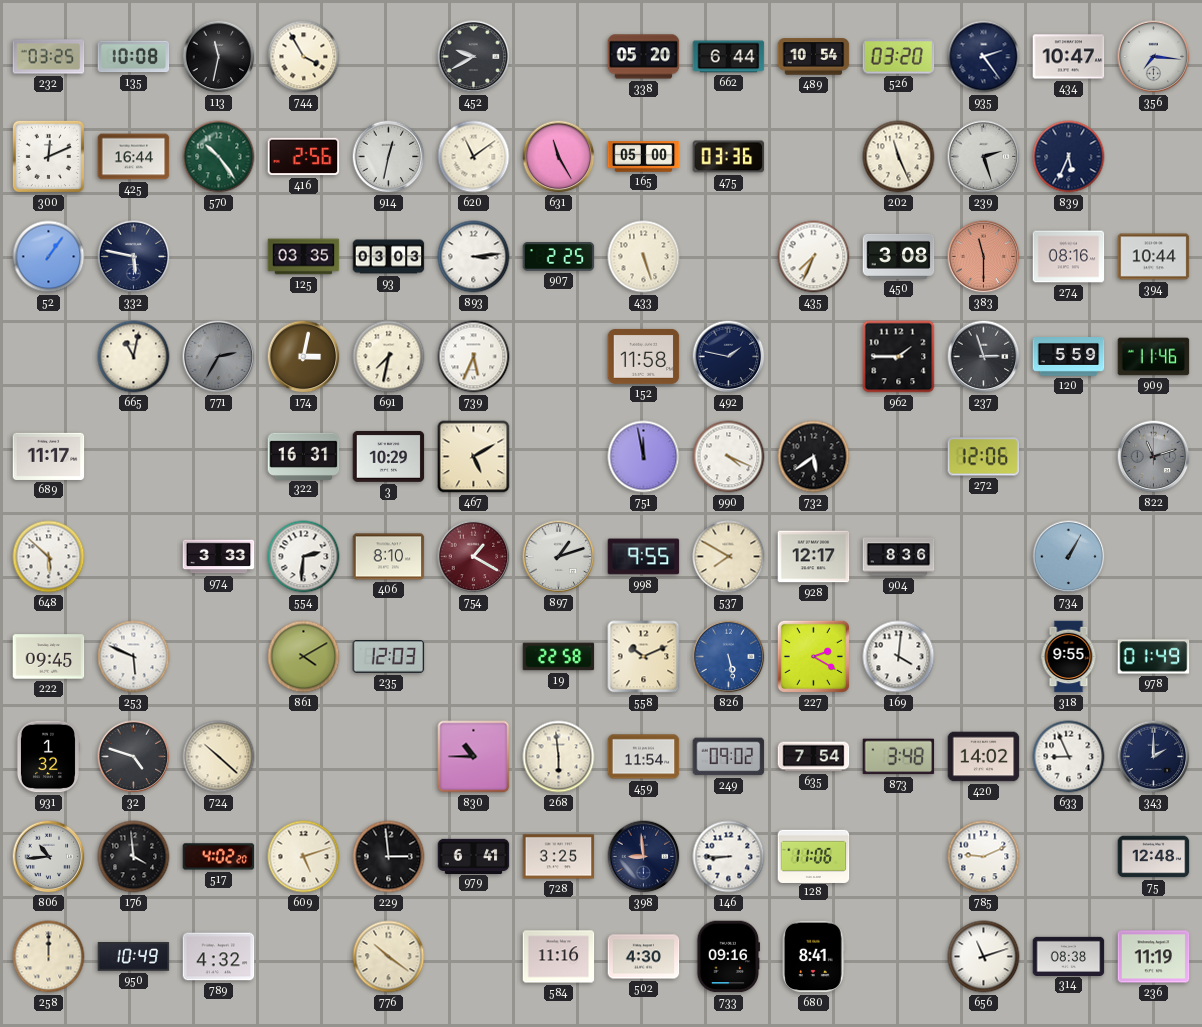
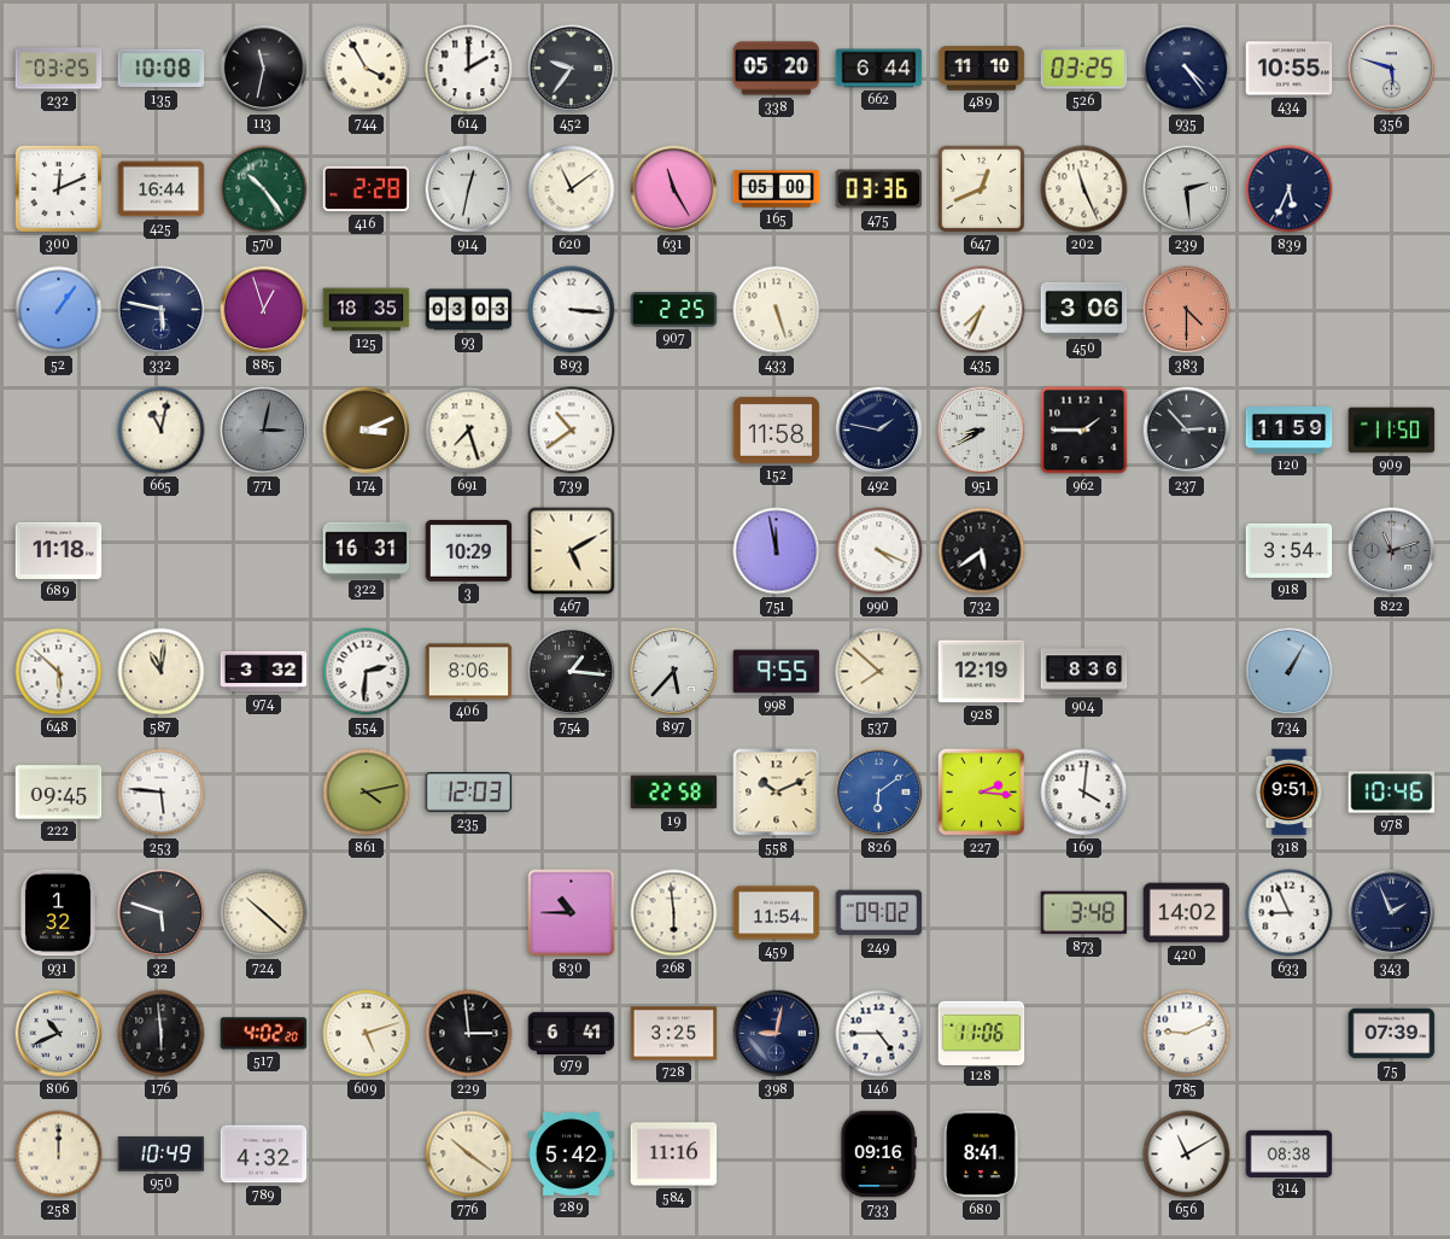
614: none -> 2:00 (469, 69)
452: 9:40 -> 9:36 (572, 69)
489: 10:54 -> 11:10 (982, 69)
526: 03:20 -> 03:25 (1084, 69)
935: 2:24 -> 4:24 (1187, 69)
434: 10:47 -> 10:55 (1290, 69)
356: 7:16 -> 5:48 (1392, 69)
416: 2:56 -> 2:28 (367, 189)
647: none -> 12:41 (981, 188)
239: 2:27 -> 2:29 (1187, 189)
885: none -> 12:57 (264, 310)
125: 03:35 -> 18:35 (367, 310)
893: 3:14 -> 3:16 (572, 310)
450: 3:08 -> 3:06 (1084, 309)
383: 11:30 -> 4:30 (1187, 310)
274: 08:16 -> none (1069, 257)
394: 10:44 -> none (1154, 257)
771: 2:35 -> 3:02 (264, 431)
174: 3:02 -> 3:11 (367, 431)
691: 7:32 -> 7:27 (469, 431)
739: 5:34 -> 10:39 (572, 431)
951: none -> 8:40 (982, 431)
237: 2:57 -> 2:53 (1187, 431)
120: 5:59 -> 11:59 (1290, 431)
909: 11:46 -> 11:50 (1392, 431)
689: 11:17 -> 11:18 (59, 550)
272: 12:06 -> none (984, 457)
918: none -> 3:54 (1290, 550)
587: none -> 11:01 (162, 672)
974: 3:33 -> 3:32 (264, 672)
406: 8:10 -> 8:06 (469, 672)
754: 1:20 -> 1:16 (572, 672)
754 dial: burgundy -> black (572, 672)
897: 1:12 -> 5:37 (674, 672)
537: 7:50 -> 7:52 (879, 672)
928: 12:17 -> 12:19 (982, 672)
253: 5:49 -> 5:46 (162, 793)
861: 4:10 -> 4:13 (367, 793)
826: 5:28 -> 6:09 (879, 793)
227: 2:20 -> 2:16 (981, 791)
318: 9:55 -> 9:51 (1290, 793)
978: 01:49 -> 10:46 (1392, 793)
32: 4:48 -> 5:48 (162, 913)
635: 7:54 -> none (814, 757)
343: 2:00 -> 1:56 (1392, 913)
806: 10:44 -> 10:41 (59, 1034)
176: 3:59 -> 5:59 (162, 1034)
398: 8:59 -> 9:02 (777, 1034)
146: 8:45 -> 4:45 (879, 1034)
75: 12:48 -> 07:39 (1392, 1034)
289: none -> 5:42 (572, 1155)
502: 4:30 -> none (644, 957)
656: 11:12 -> 11:10 (1187, 1155)
236: 11:19 -> none (1154, 957)
